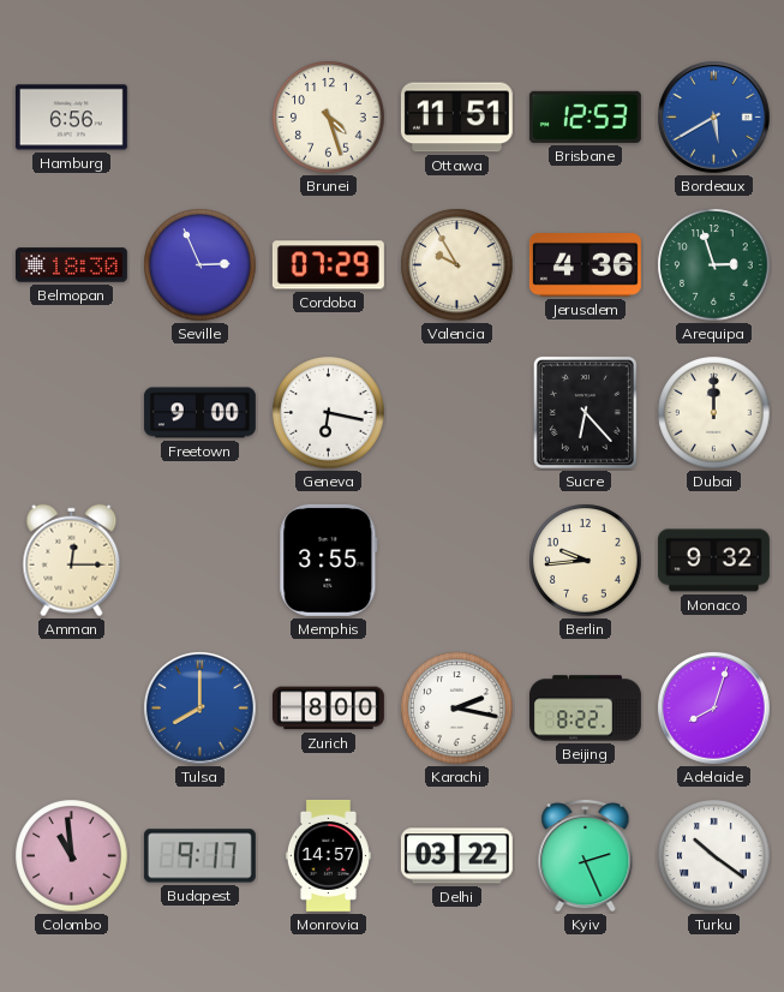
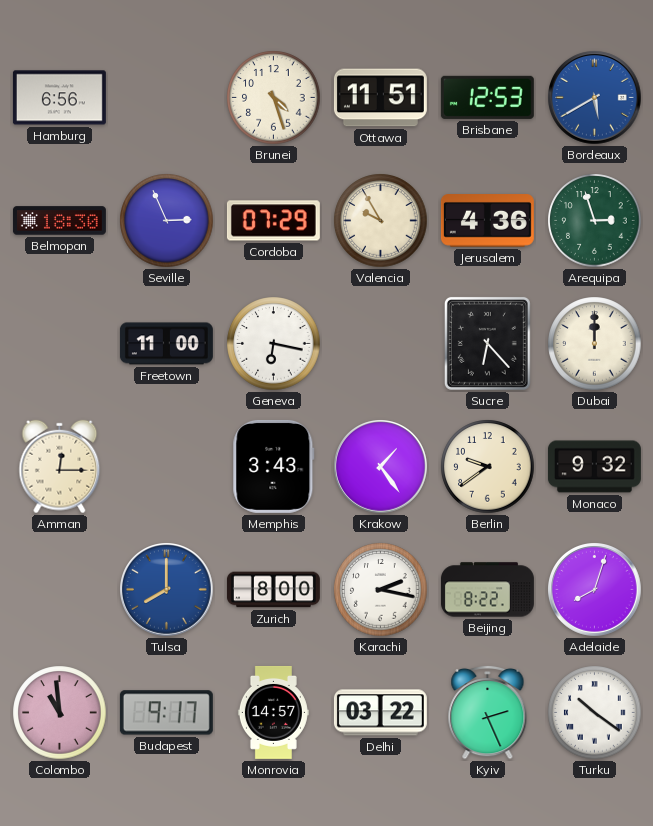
Freetown: 9:00 -> 11:00 (166, 344)
Memphis: 3:55 -> 3:43 (274, 466)
Krakow: none -> 1:24 (381, 467)
Berlin: 9:44 -> 9:39 (488, 467)
